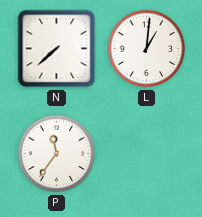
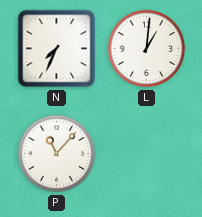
N: 7:38 -> 7:34 (57, 49)
P: 11:36 -> 11:07 (57, 154)
